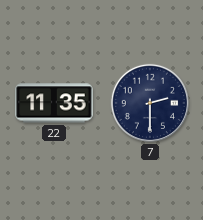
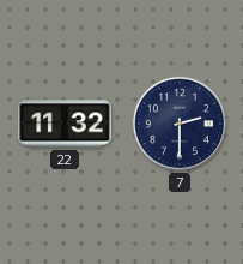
22: 11:35 -> 11:32 (65, 124)
